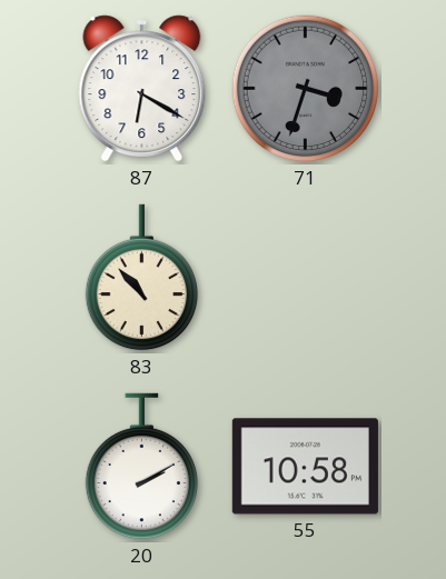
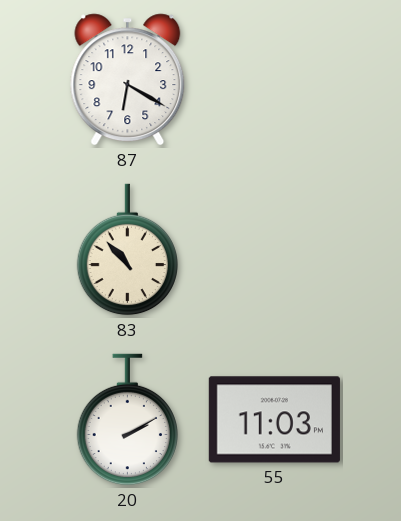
71: 3:33 -> none (306, 89)
55: 10:58 -> 11:03 (274, 420)
